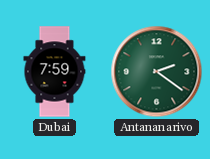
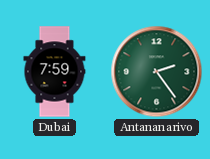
Antananarivo: 2:21 -> 2:24 (157, 72)
